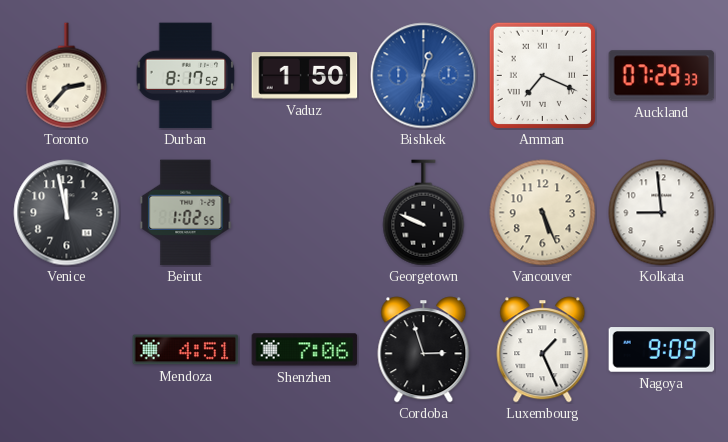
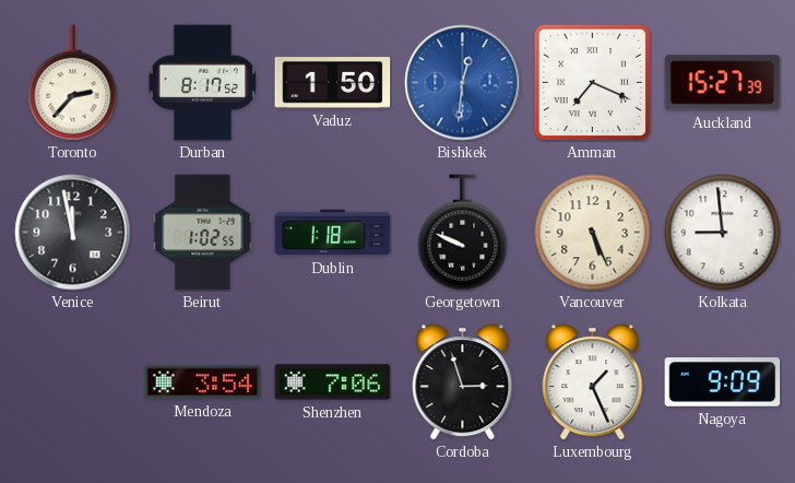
Auckland: 07:29 -> 15:27 (723, 83)
Dublin: none -> 1:18 (333, 233)
Mendoza: 4:51 -> 3:54 (203, 382)
